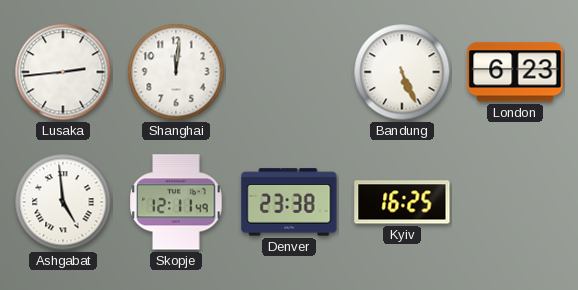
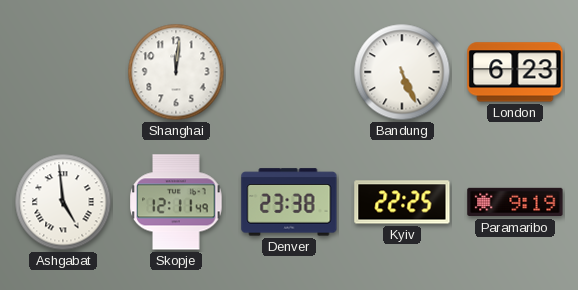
Lusaka: 2:44 -> none (63, 72)
Kyiv: 16:25 -> 22:25 (402, 202)
Paramaribo: none -> 9:19 (515, 202)
